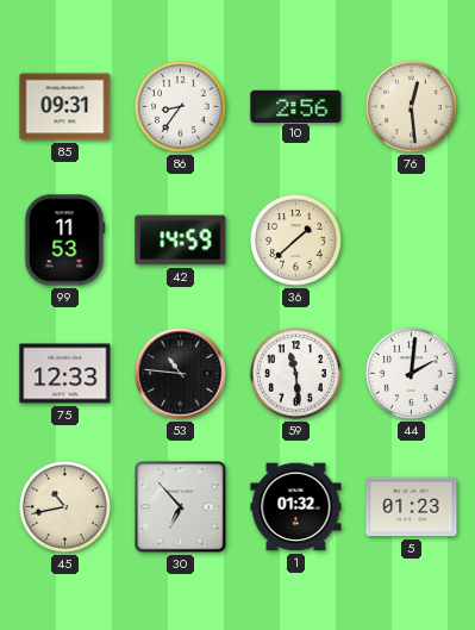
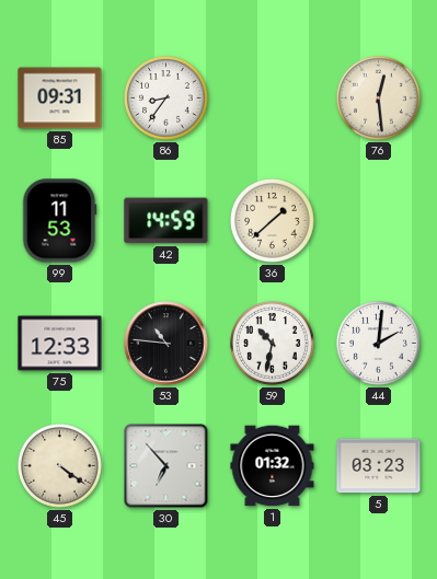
10: 2:56 -> none (296, 106)
59: 11:29 -> 10:32 (272, 343)
45: 10:43 -> 4:21 (59, 465)
5: 01:23 -> 03:23 (379, 466)
